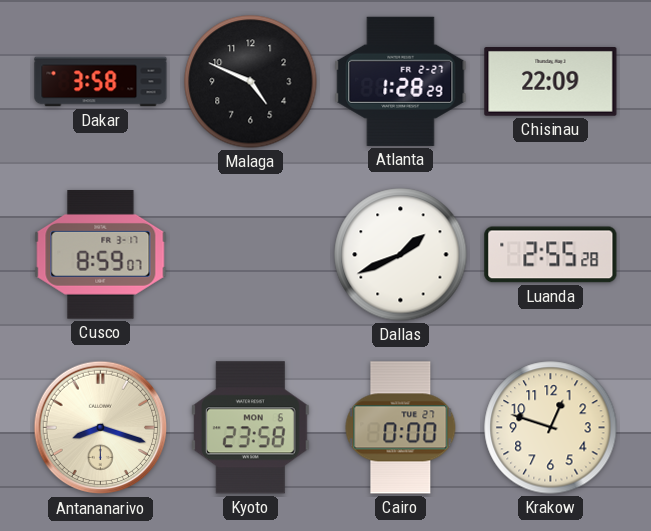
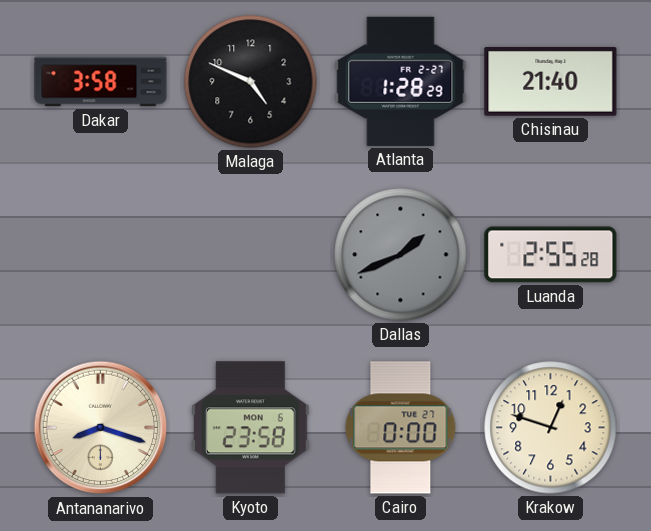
Chisinau: 22:09 -> 21:40 (551, 82)
Cusco: 8:59 -> none (101, 255)
Dallas dial: white -> grey (401, 255)
